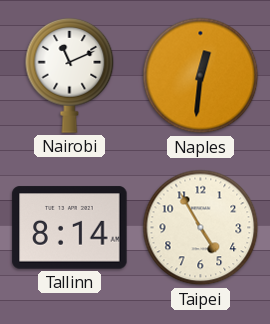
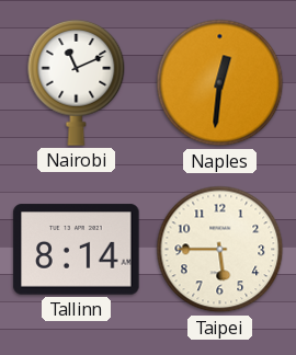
Taipei: 4:55 -> 5:45 (220, 250)
